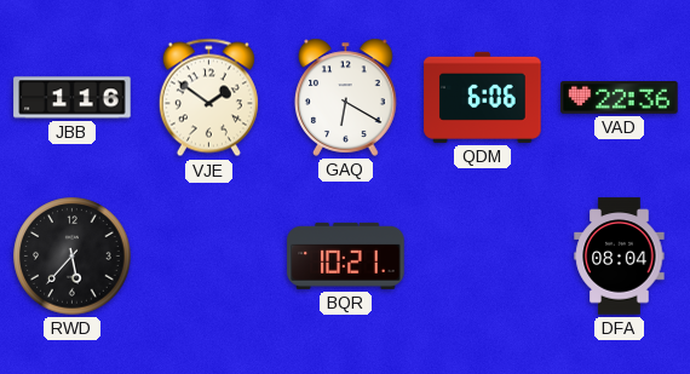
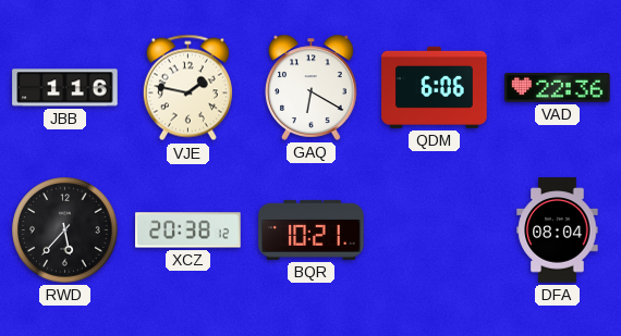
VJE: 1:51 -> 1:47 (187, 88)
XCZ: none -> 20:38 (188, 231)
